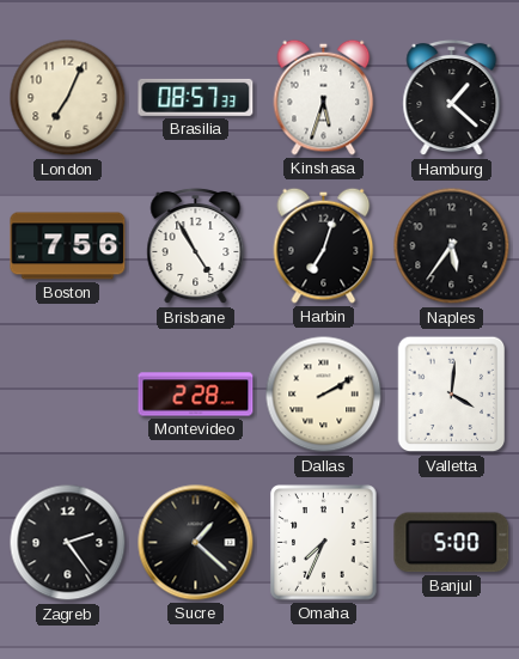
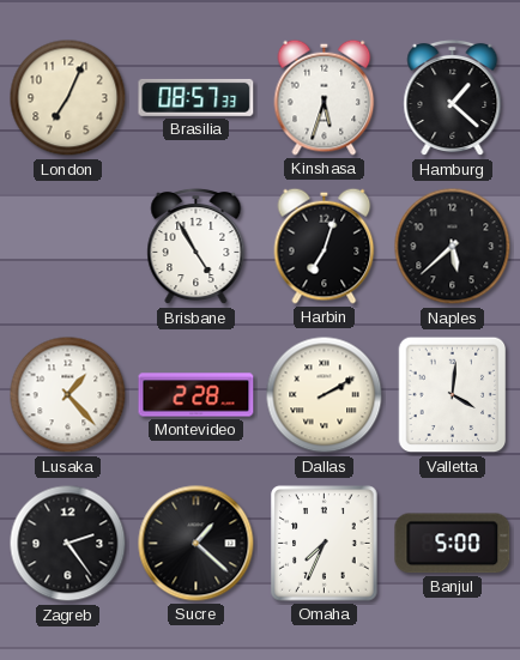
Boston: 7:56 -> none (68, 246)
Naples: 5:36 -> 5:38 (453, 247)
Lusaka: none -> 1:23 (68, 395)
